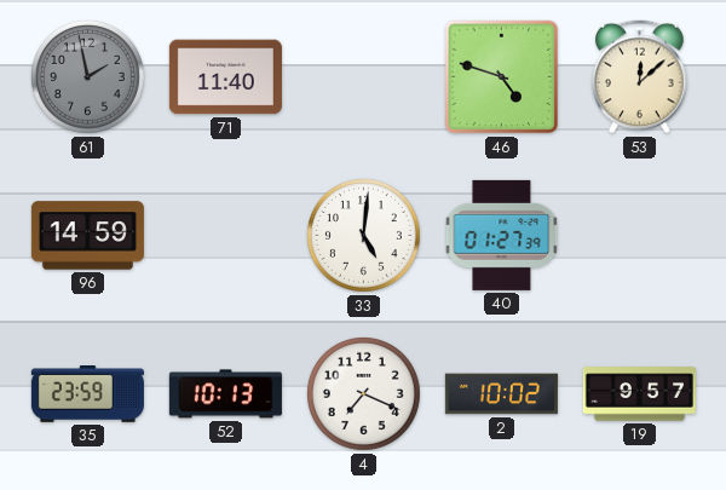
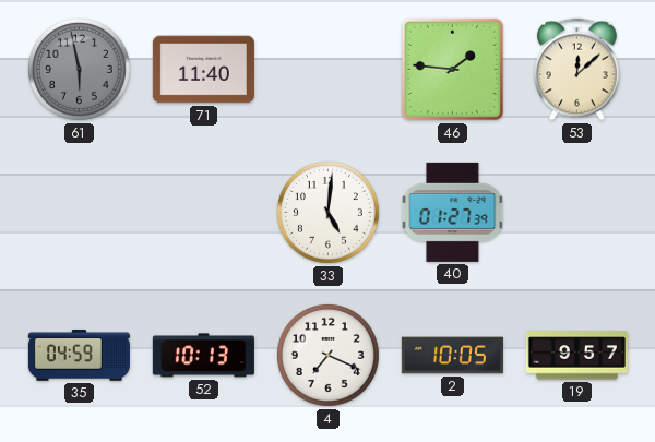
61: 1:58 -> 5:58 (79, 69)
46: 4:48 -> 1:46 (453, 70)
96: 14:59 -> none (87, 236)
35: 23:59 -> 04:59 (79, 356)
2: 10:02 -> 10:05 (452, 356)
